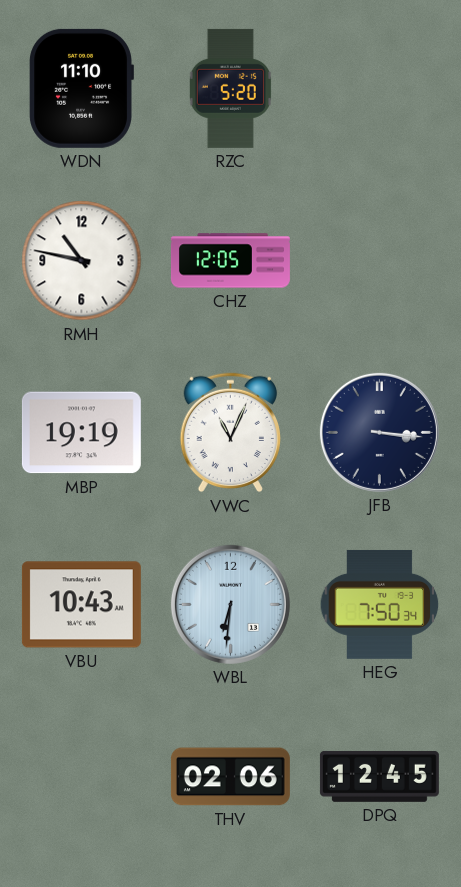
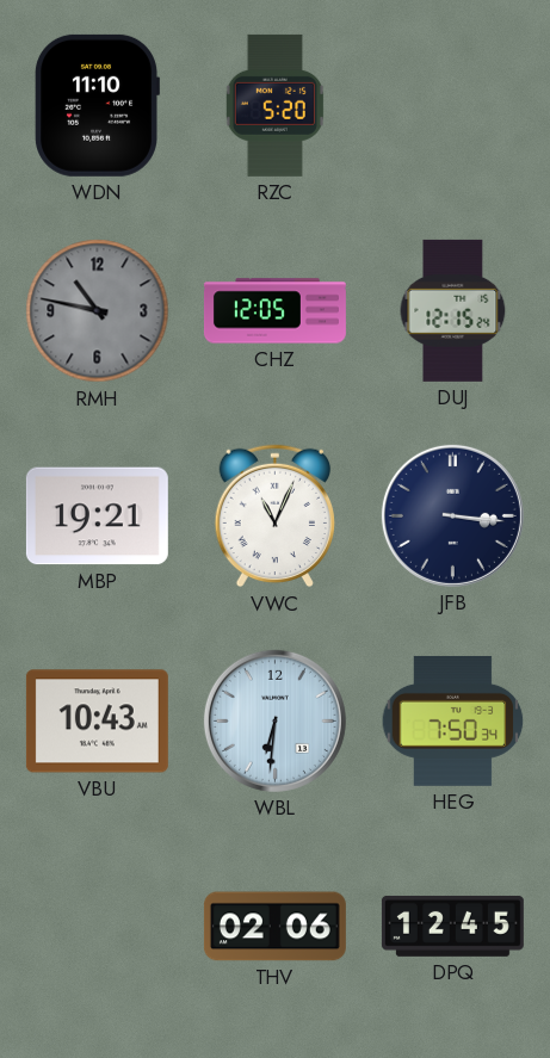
RMH dial: white -> grey (98, 311)
DUJ: none -> 12:15 (453, 310)
MBP: 19:19 -> 19:21 (97, 516)
